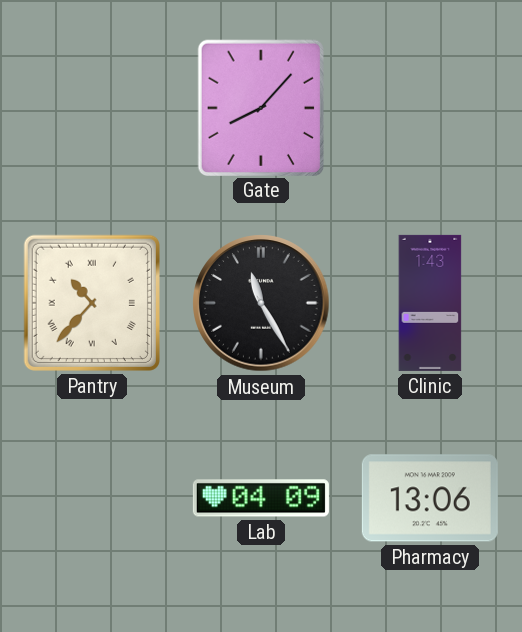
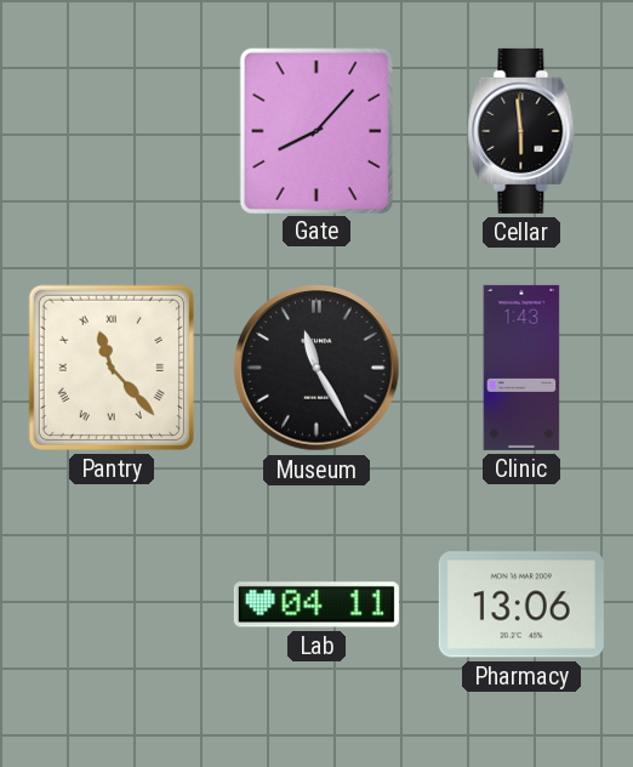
Cellar: none -> 5:59 (521, 131)
Pantry: 10:37 -> 11:23 (112, 368)
Lab: 04:09 -> 04:11 (316, 604)
